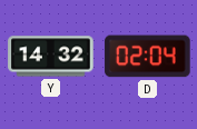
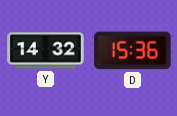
D: 02:04 -> 15:36 (133, 51)
